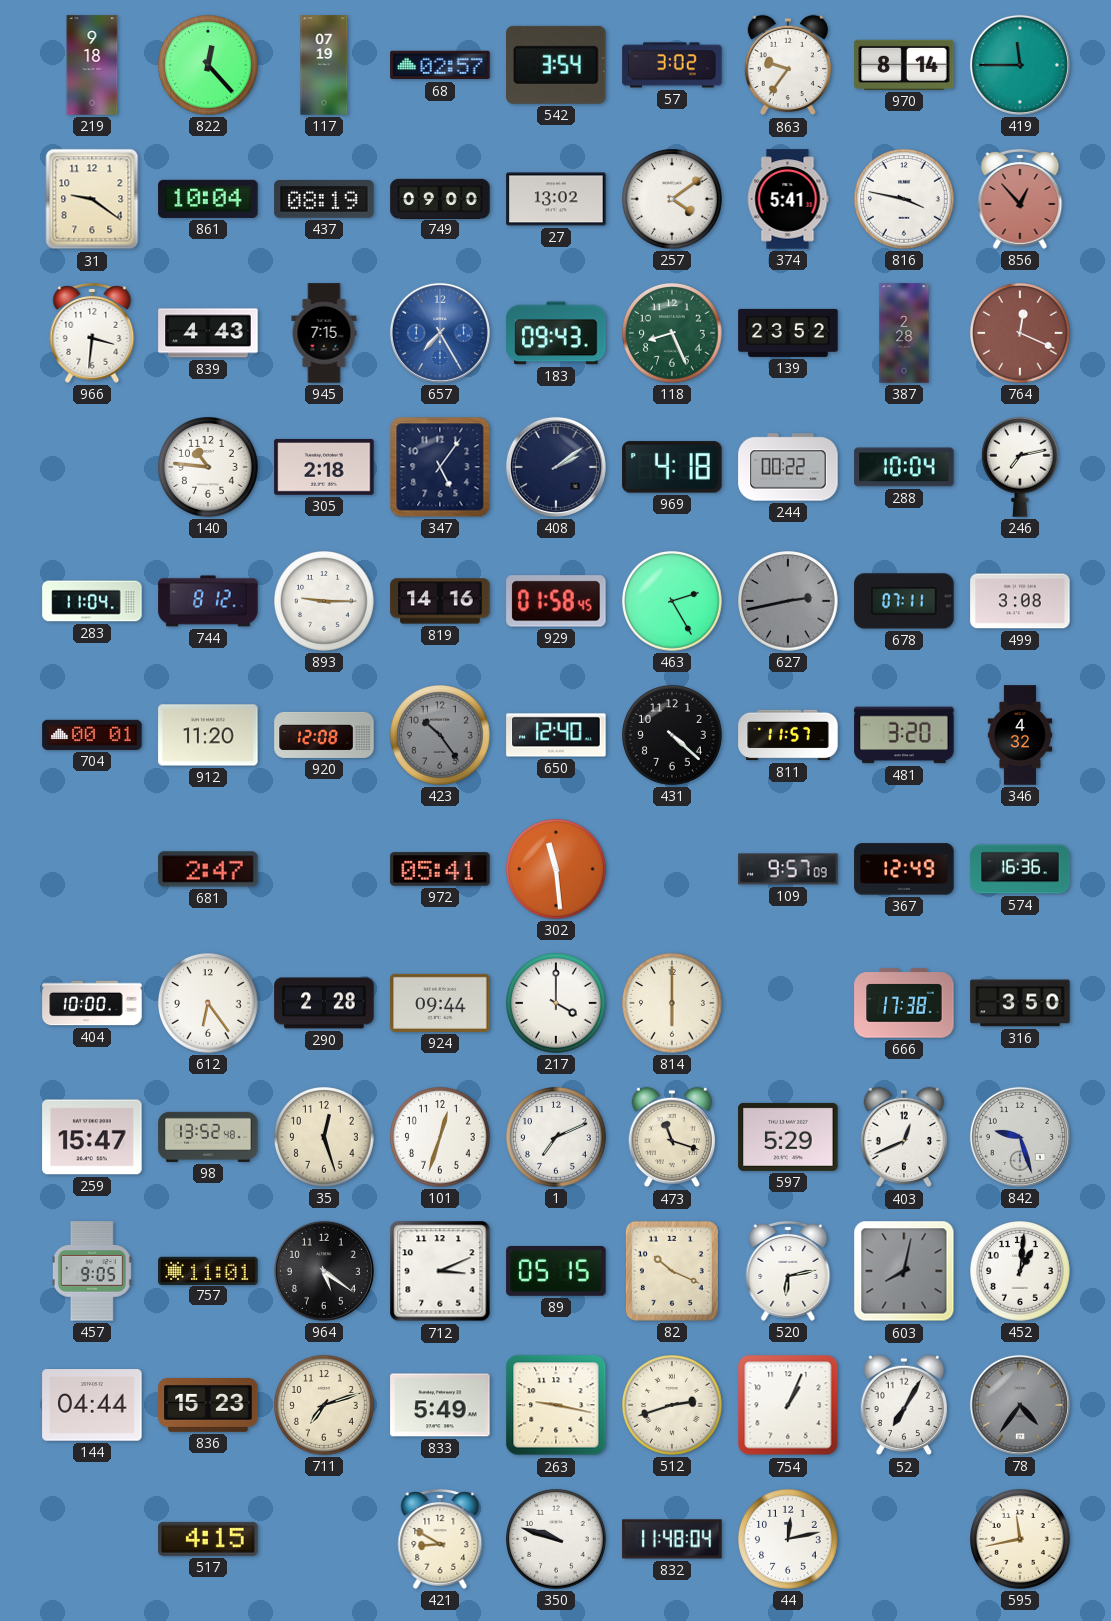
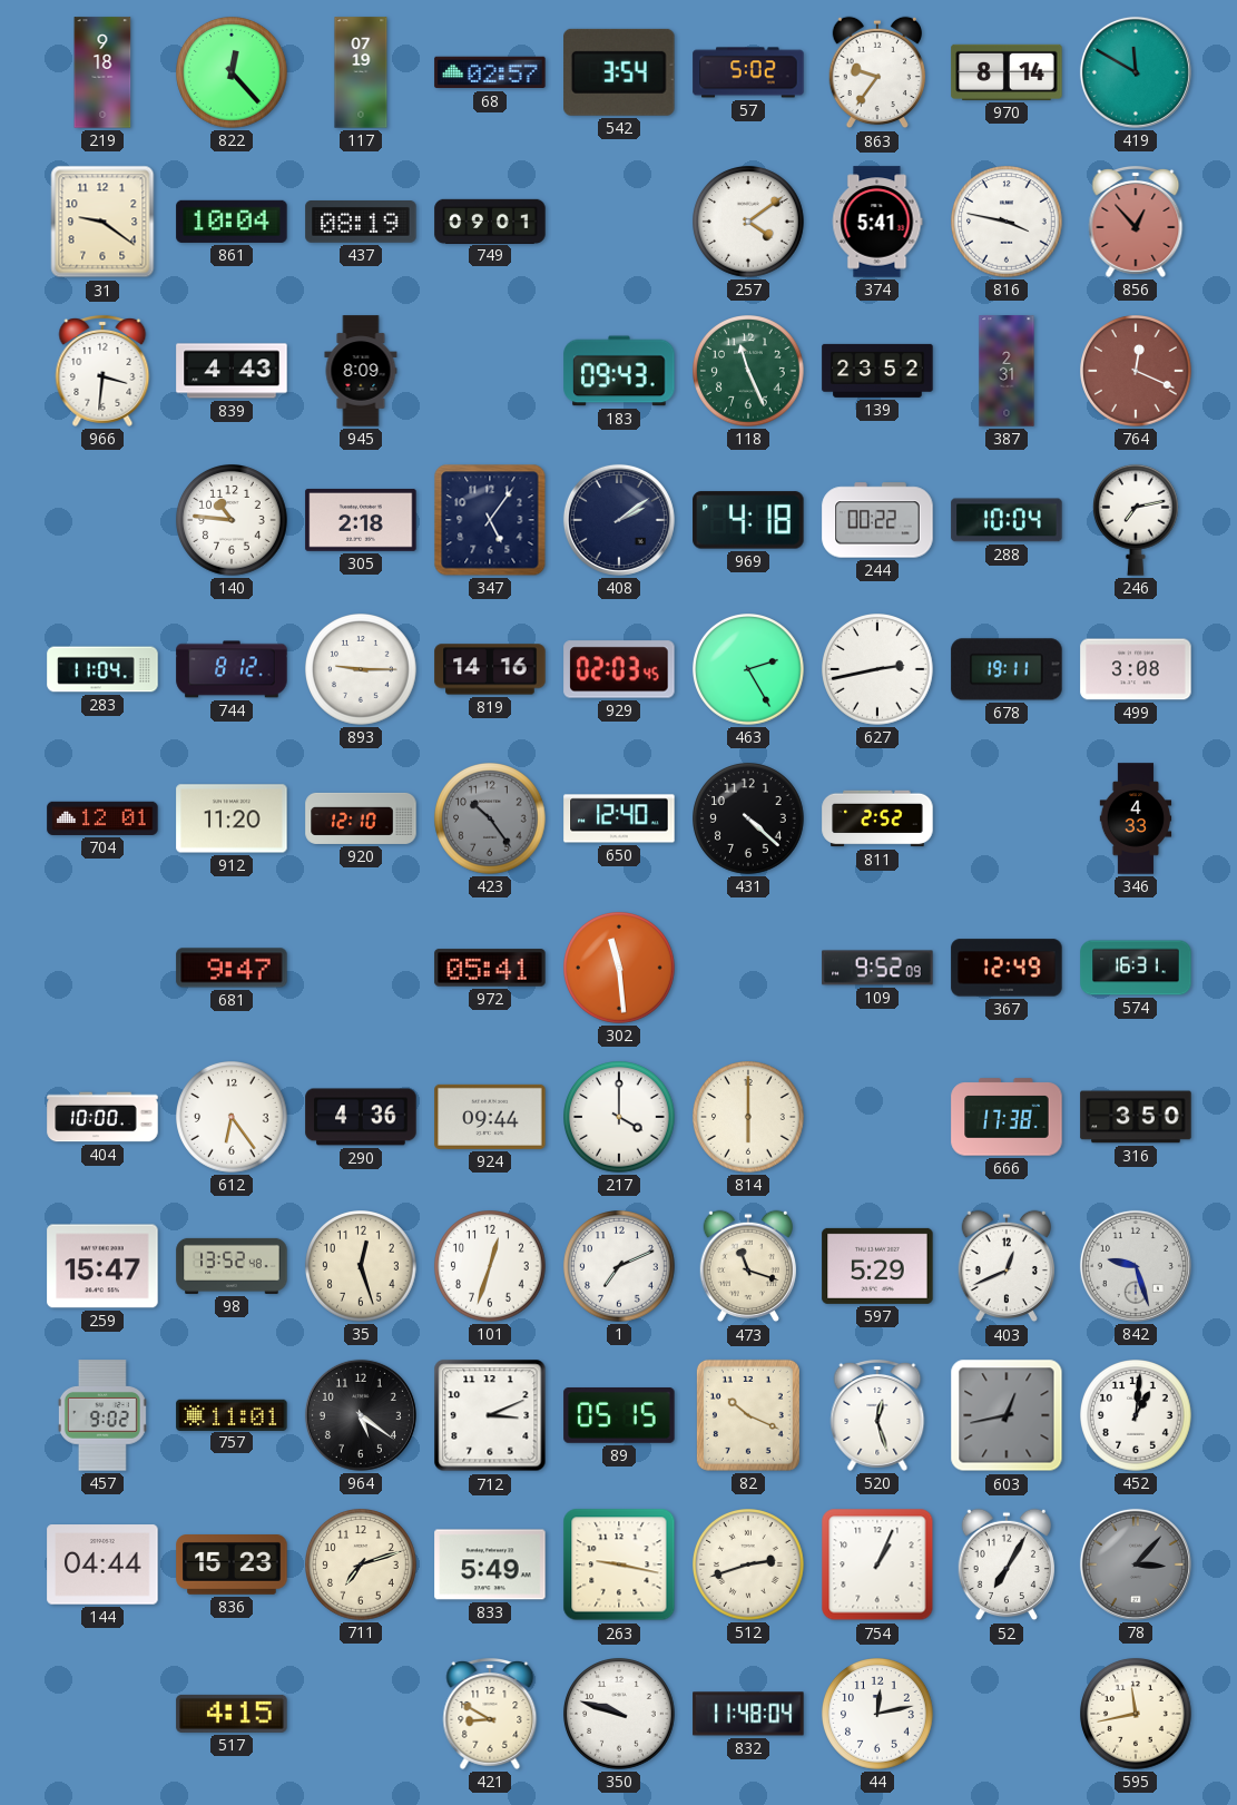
57: 3:02 -> 5:02 (748, 72)
419: 11:45 -> 11:50 (1136, 72)
749: 09:00 -> 09:01 (490, 220)
27: 13:02 -> none (556, 199)
945: 7:15 -> 8:09 (361, 371)
657: 7:25 -> none (440, 333)
118: 8:26 -> 11:26 (749, 372)
387: 2:28 -> 2:31 (1007, 371)
929: 01:58 -> 02:03 (619, 669)
627 dial: grey -> white (878, 670)
678: 07:11 -> 19:11 (1007, 669)
704: 00:01 -> 12:01 (102, 818)
920: 12:08 -> 12:10 (361, 818)
811: 11:57 -> 2:52 (877, 818)
481: 3:20 -> none (904, 735)
346: 4:32 -> 4:33 (1136, 818)
681: 2:47 -> 9:47 (232, 968)
109: 9:57 -> 9:52 (877, 968)
574: 16:36 -> 16:31 (1136, 968)
290: 2:28 -> 4:36 (361, 1117)
457: 9:05 -> 9:02 (102, 1415)
520: 6:13 -> 12:27 (877, 1415)
603: 8:02 -> 12:43 (1007, 1415)
78: 4:36 -> 3:07 (1136, 1564)
